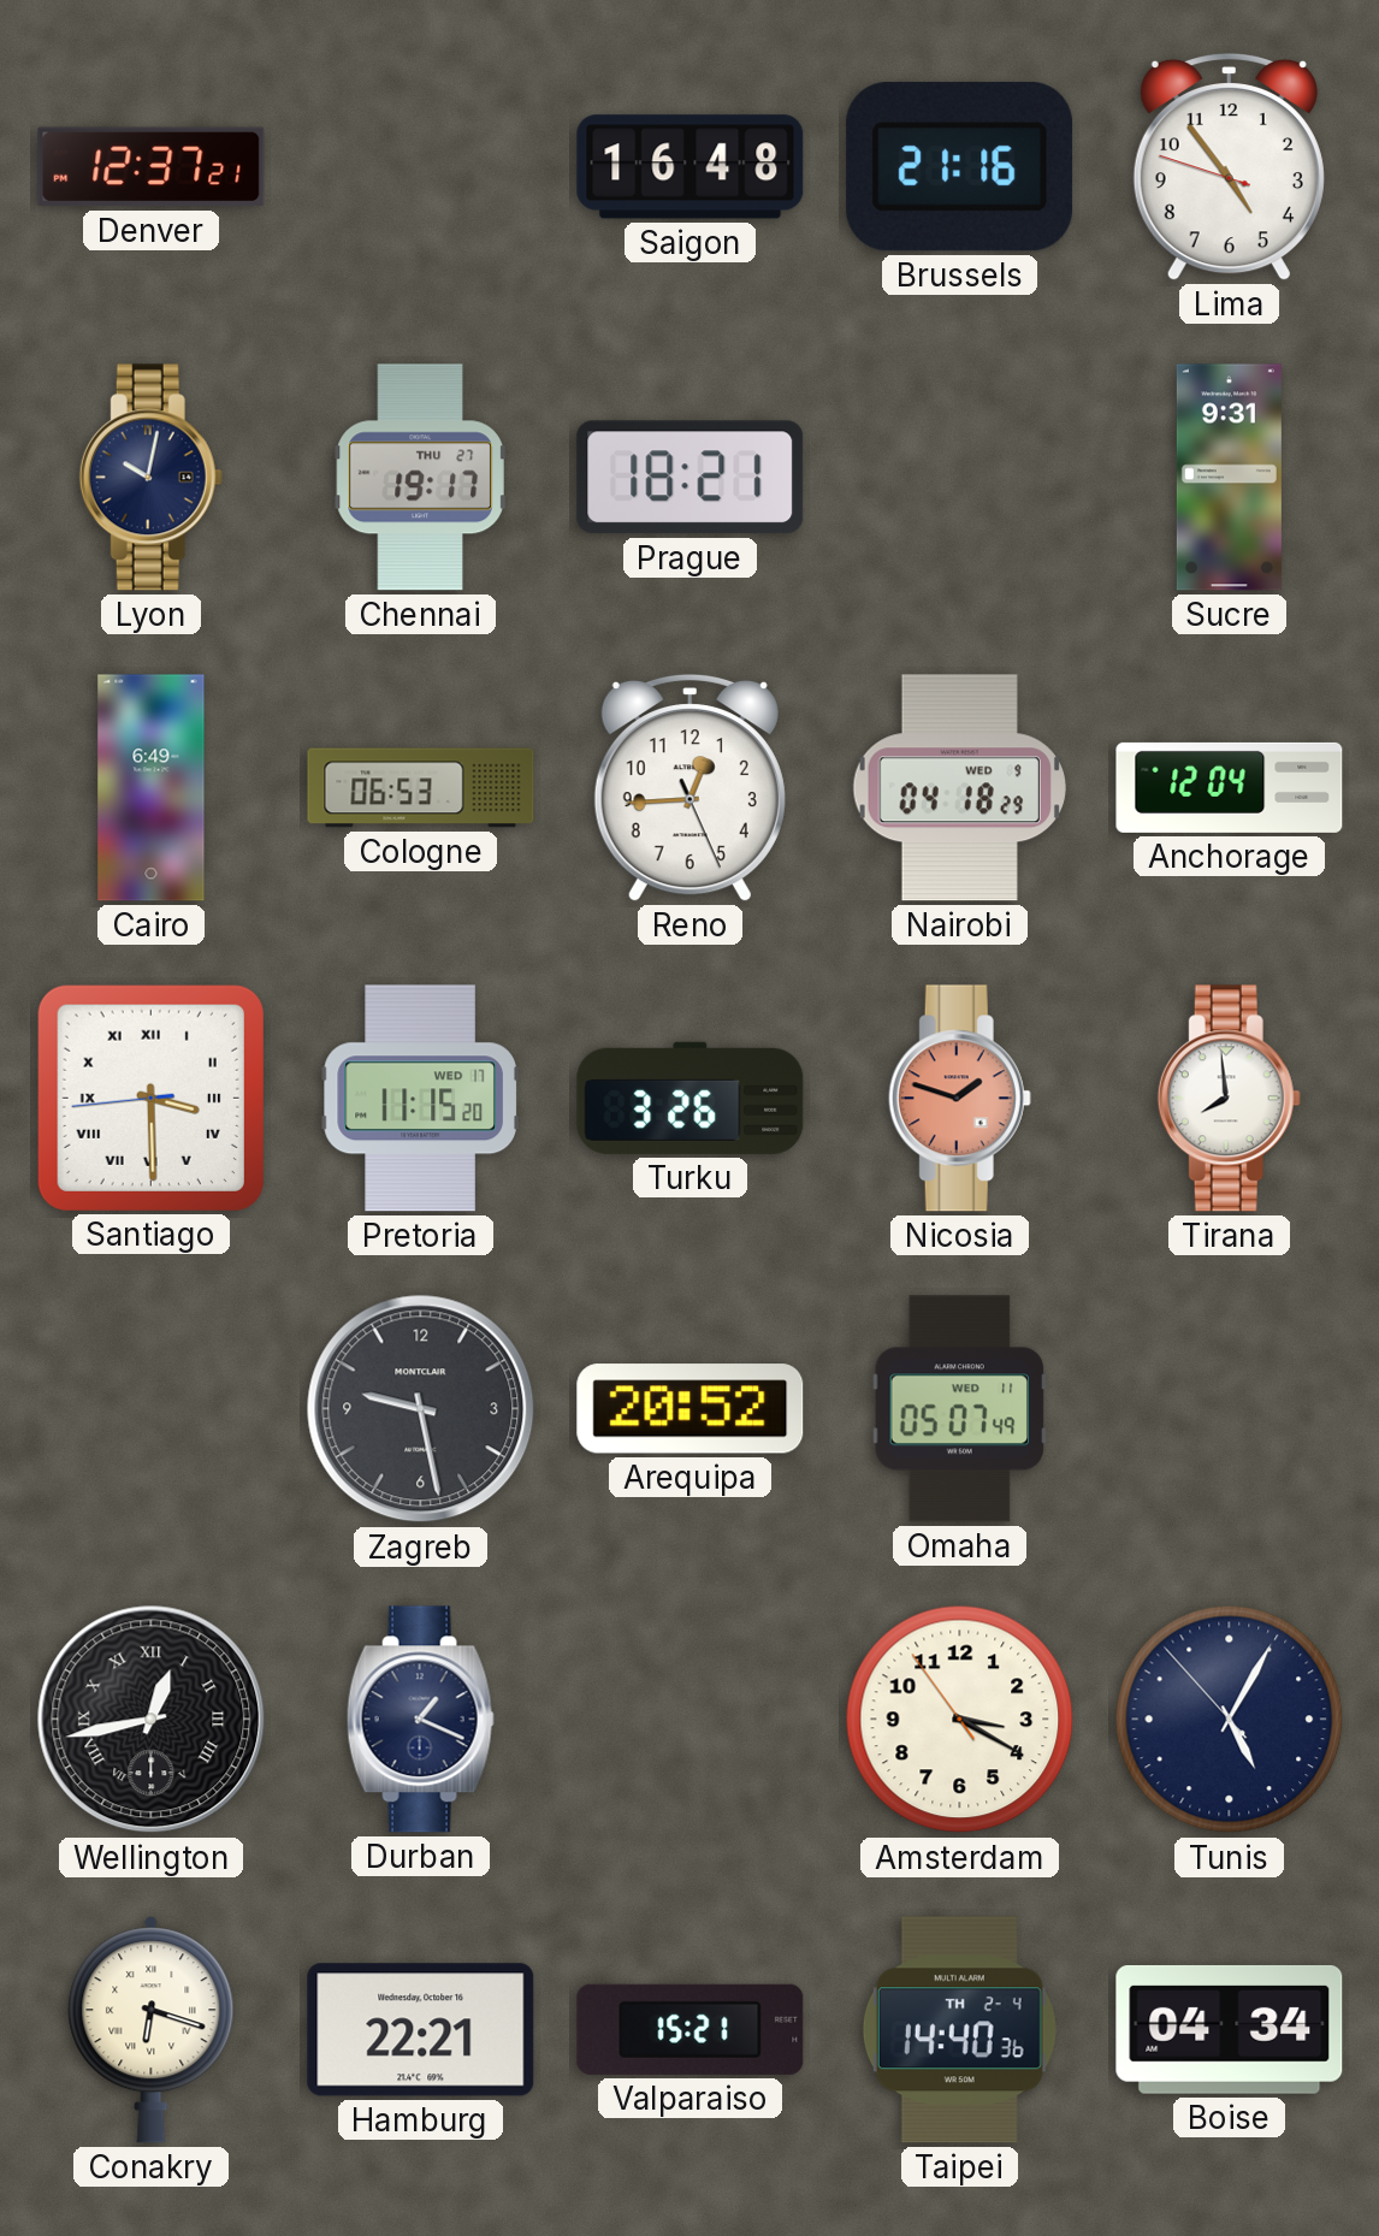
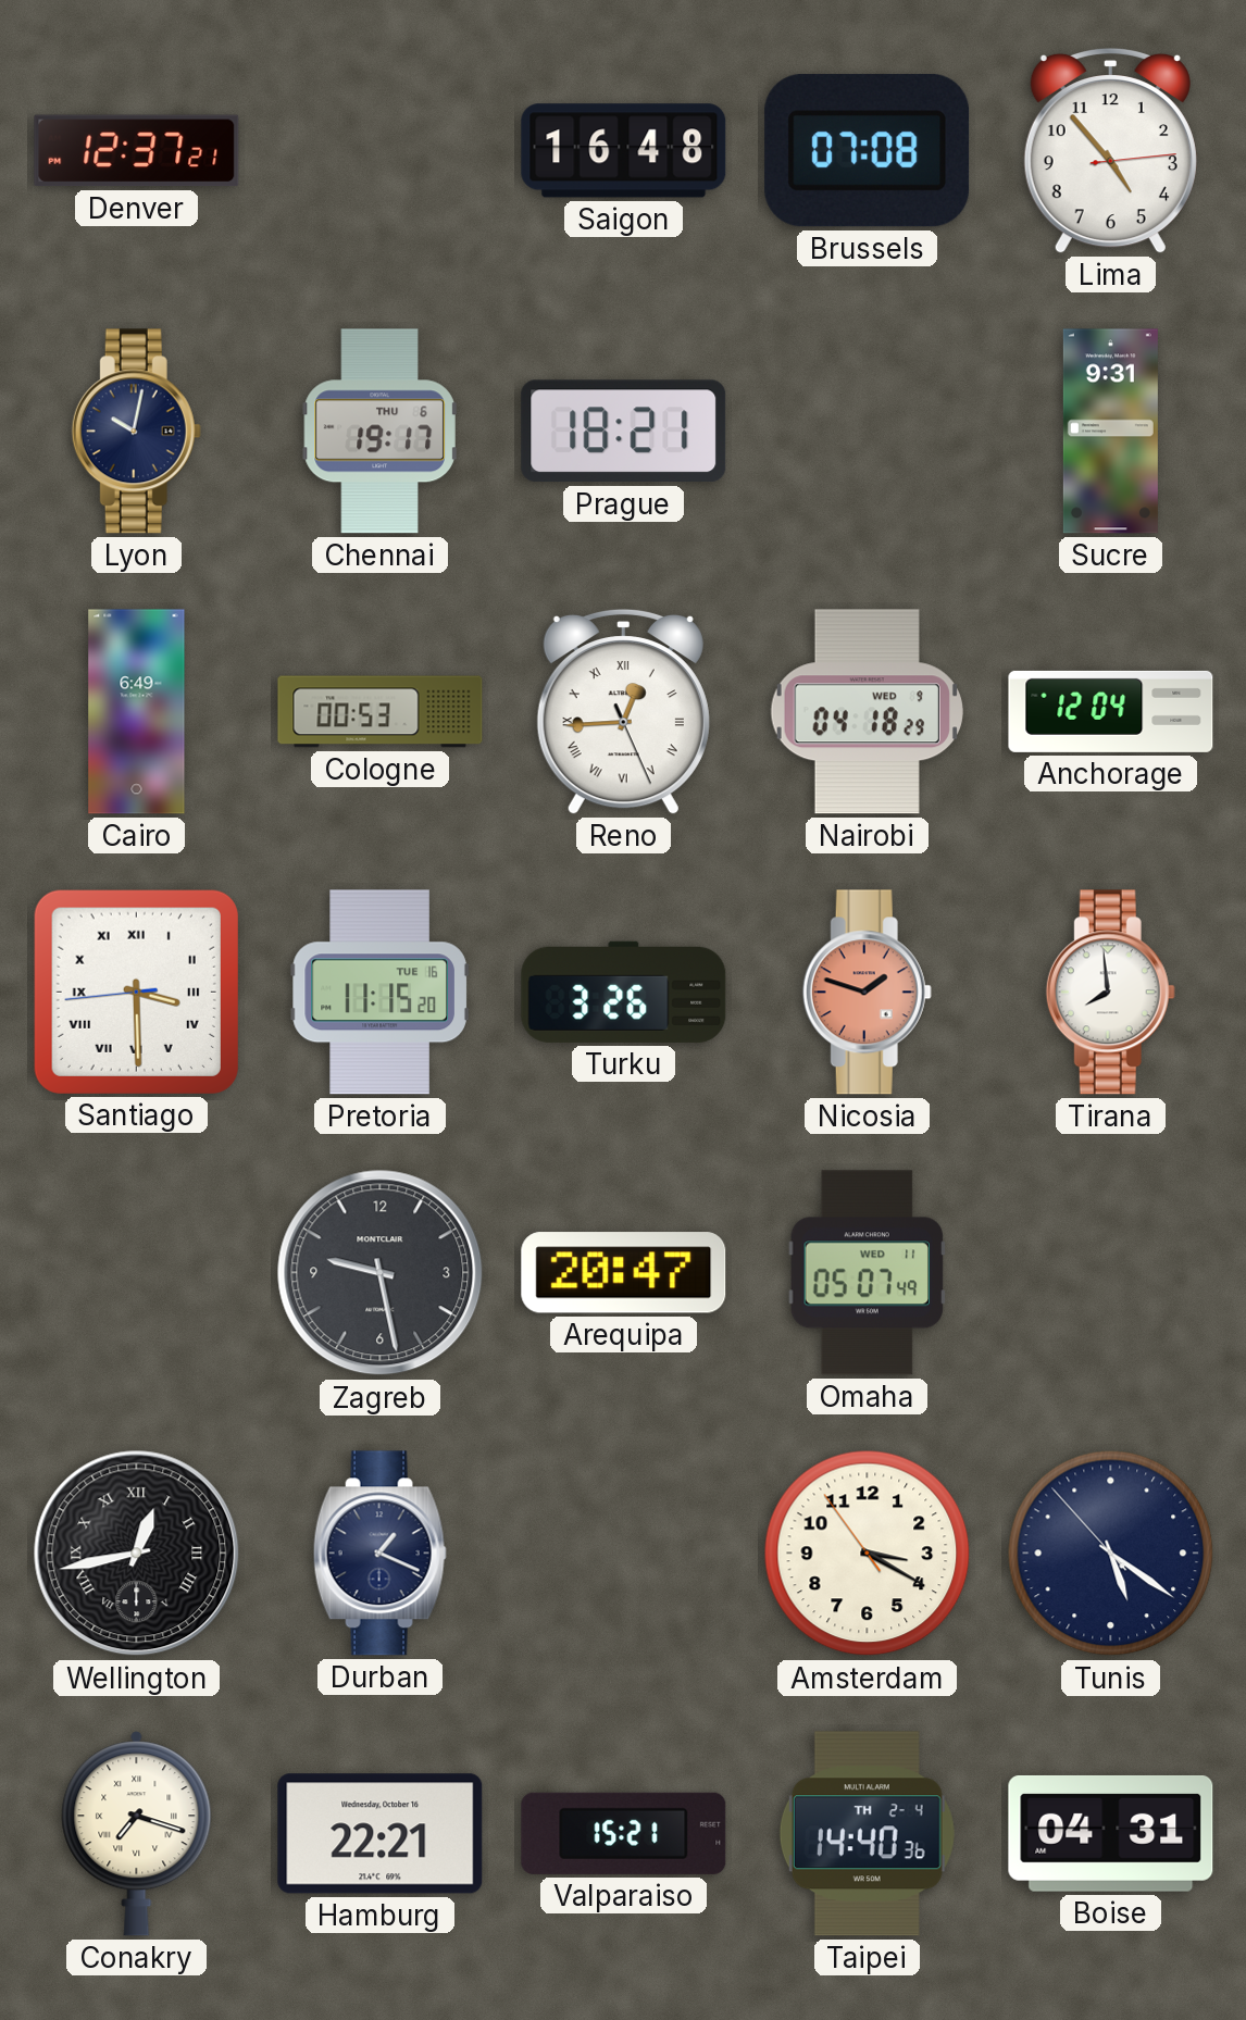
Brussels: 21:16 -> 07:08 (868, 151)
Lima: 4:53:48 -> 4:53:14 (1110, 150)
Chennai date: THU 27 -> THU 6 (381, 432)
Cologne: 06:53 -> 00:53 (381, 712)
Reno numerals: Arabic -> Roman (623, 711)
Pretoria date: WED 17 -> TUE 16 (379, 993)
Arequipa: 20:52 -> 20:47 (624, 1273)
Tunis: 5:04 -> 5:20 (1111, 1554)
Conakry: 6:18 -> 7:18 (137, 1834)
Boise: 04:34 -> 04:31 (1111, 1833)
